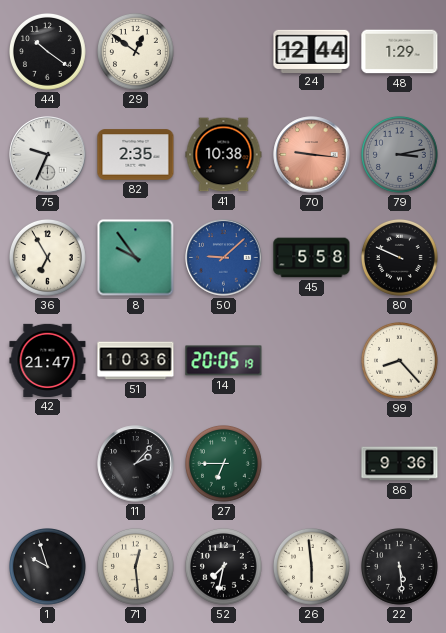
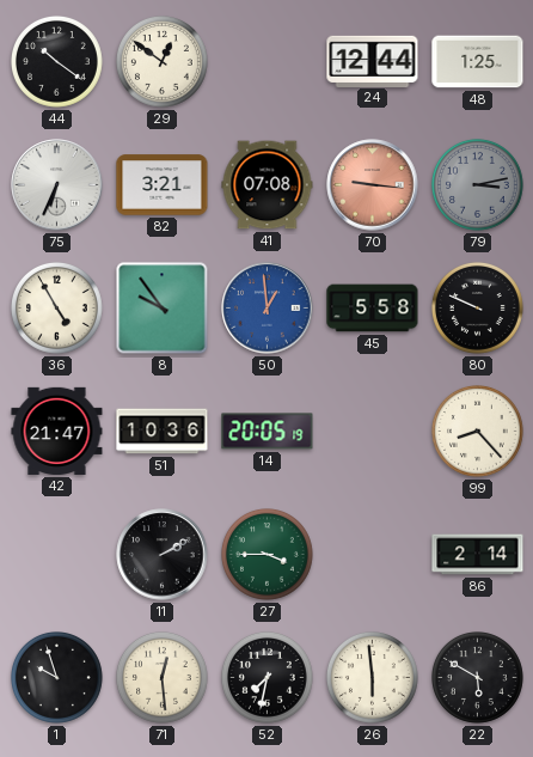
48: 1:29 -> 1:25 (478, 62)
75: 9:34 -> 6:34 (57, 185)
82: 2:35 -> 3:21 (163, 185)
41: 10:38 -> 07:08 (268, 185)
36: 6:55 -> 4:55 (57, 309)
50: 9:08 -> 12:59 (268, 309)
11: 2:07 -> 2:10 (163, 555)
27: 6:45 -> 3:45 (268, 555)
86: 9:36 -> 2:14 (478, 555)
22: 5:29 -> 5:50 (478, 678)
